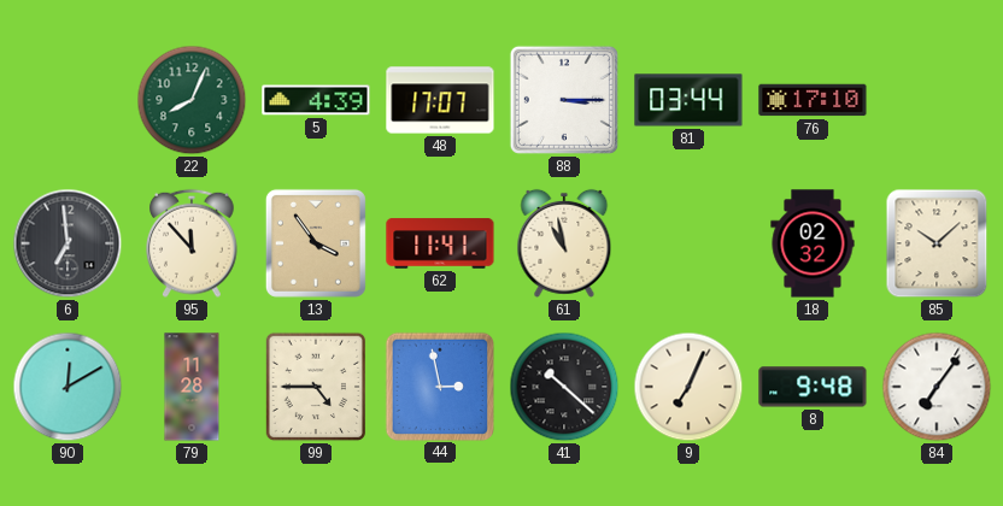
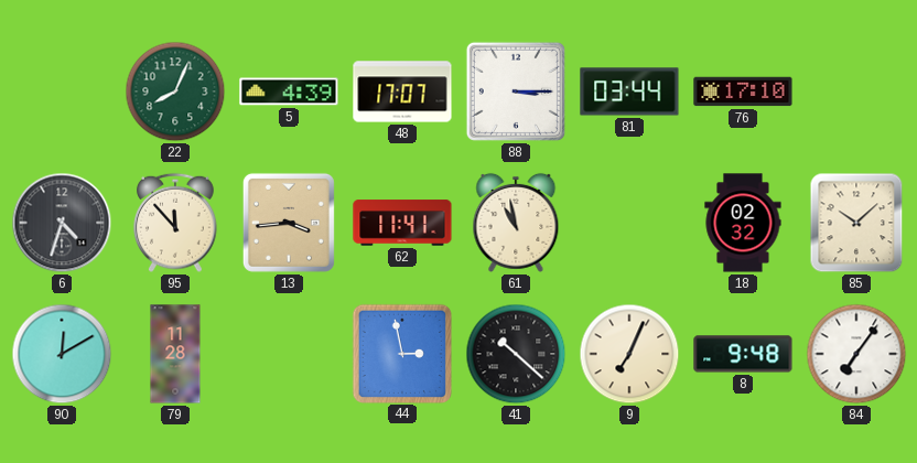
6: 6:59 -> 4:33 (62, 223)
13: 3:54 -> 3:44 (289, 223)
99: 4:45 -> none (316, 387)
